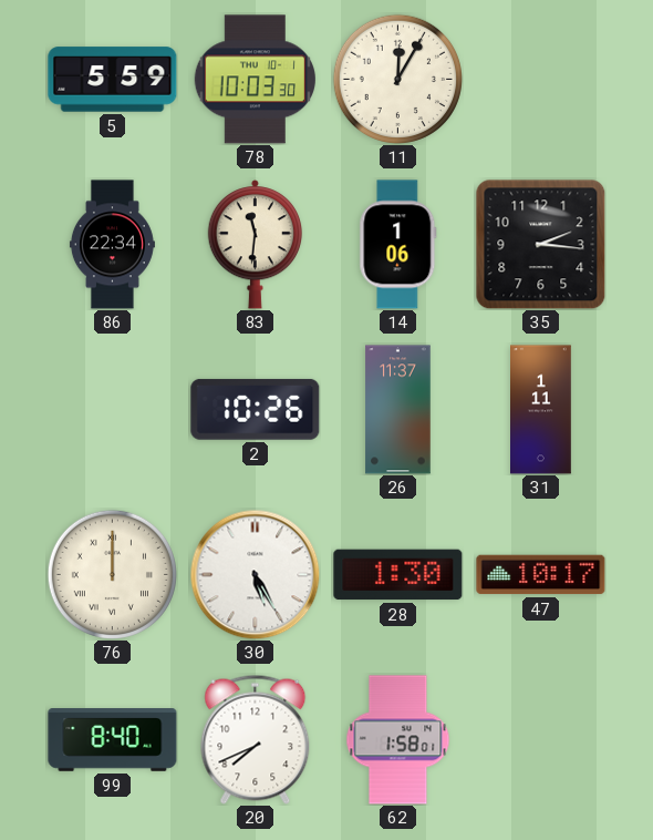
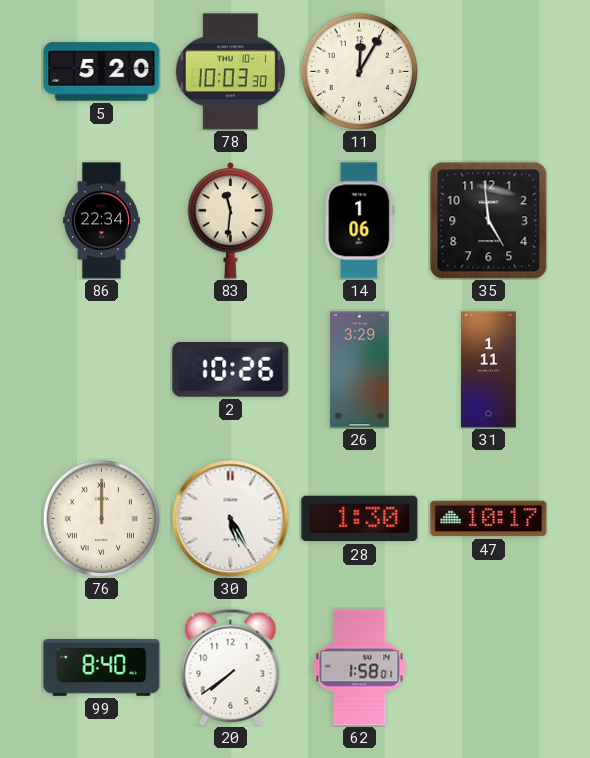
5: 5:59 -> 5:20 (102, 72)
35: 2:16 -> 4:59 (488, 220)
26: 11:37 -> 3:29 (360, 370)
20: 7:41 -> 7:39 (231, 667)
